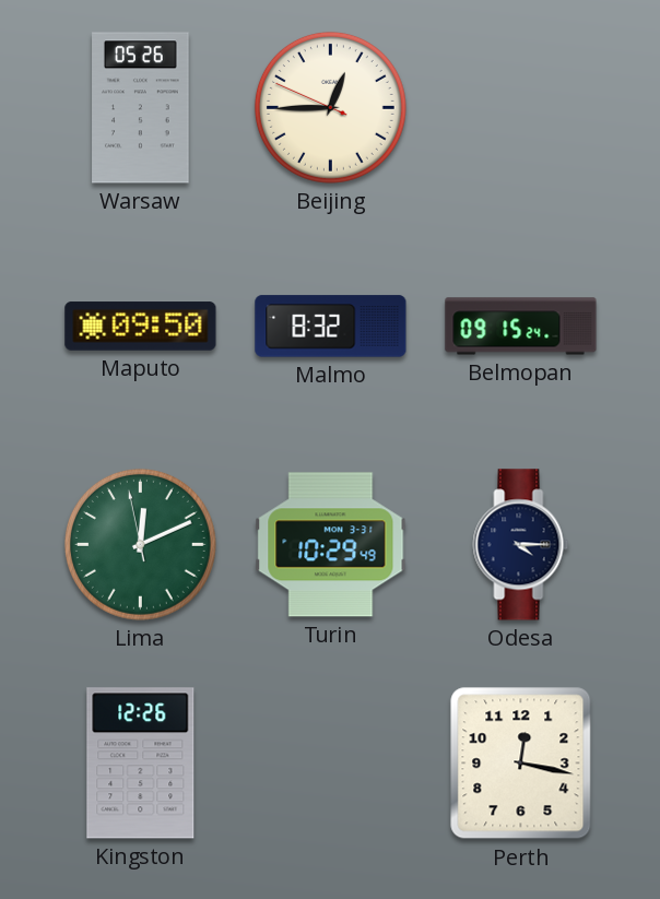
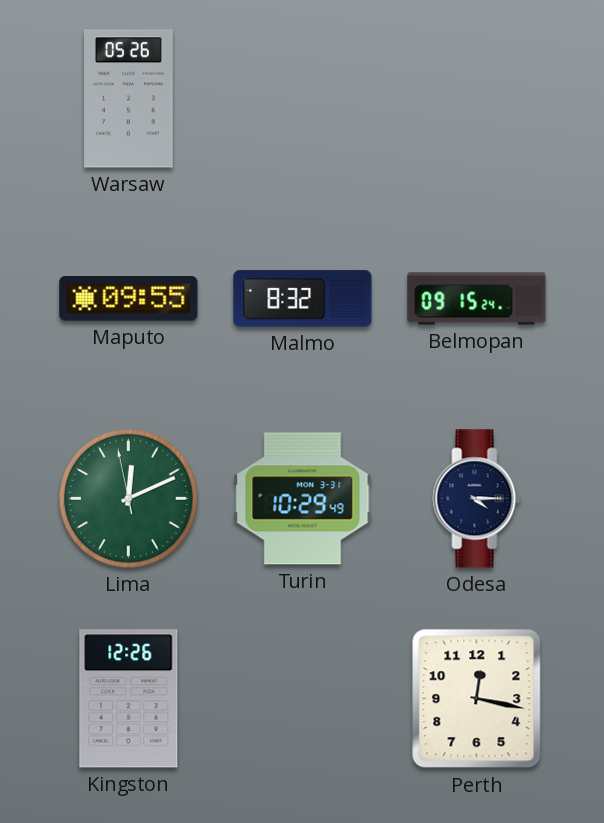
Beijing: 12:44 -> none (330, 107)
Maputo: 09:50 -> 09:55 (129, 299)
